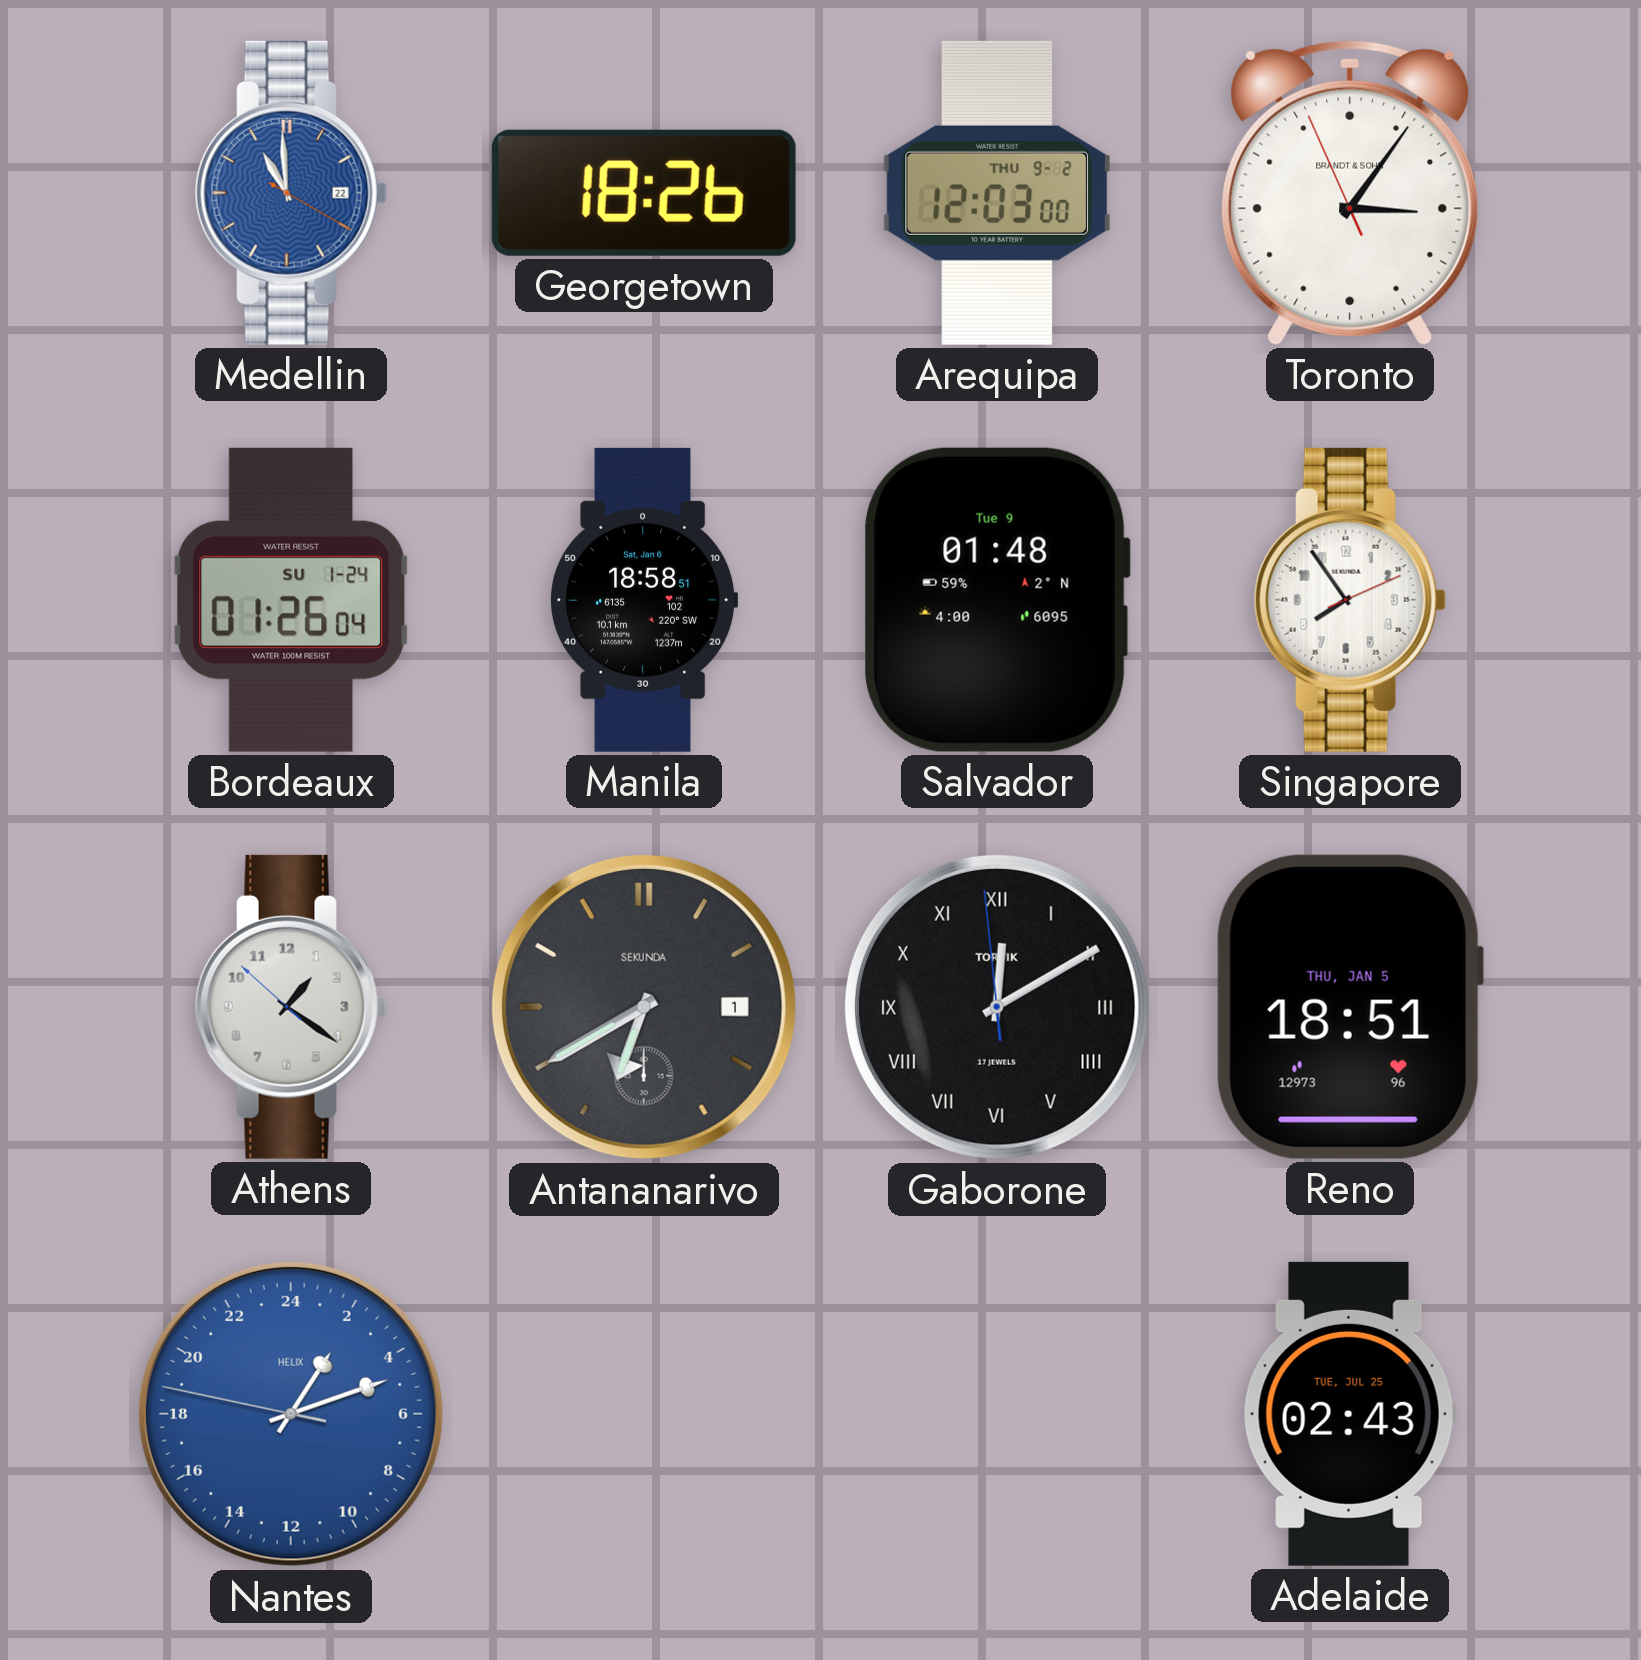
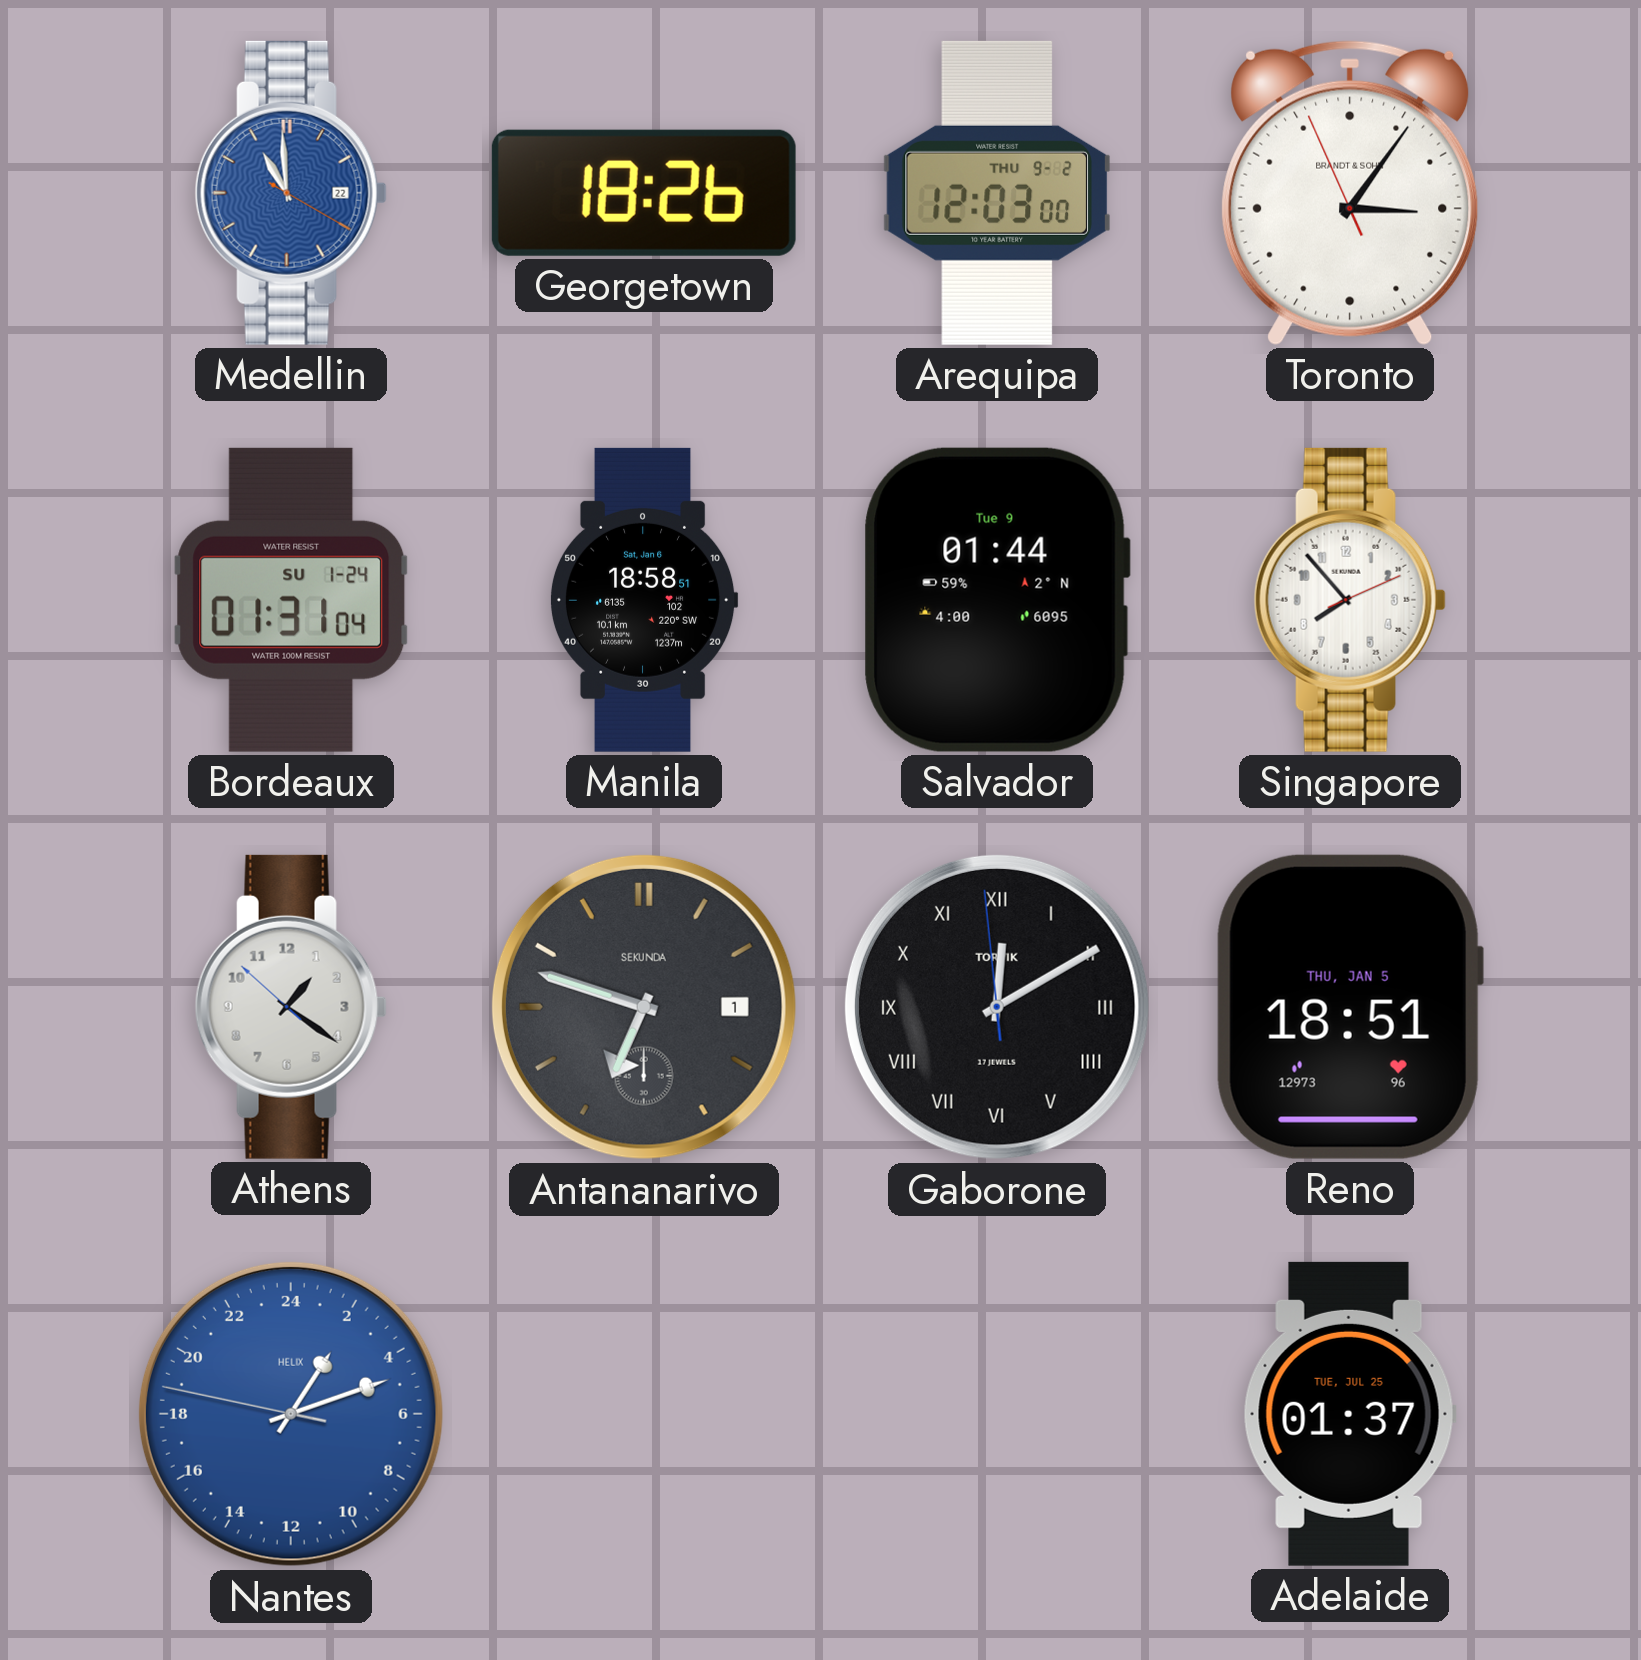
Bordeaux: 01:26 -> 01:31 (291, 600)
Salvador: 01:48 -> 01:44 (997, 600)
Singapore: 7:54 -> 7:53 (1350, 600)
Antananarivo: 6:40 -> 6:48 (644, 1007)
Adelaide: 02:43 -> 01:37 (1350, 1414)
